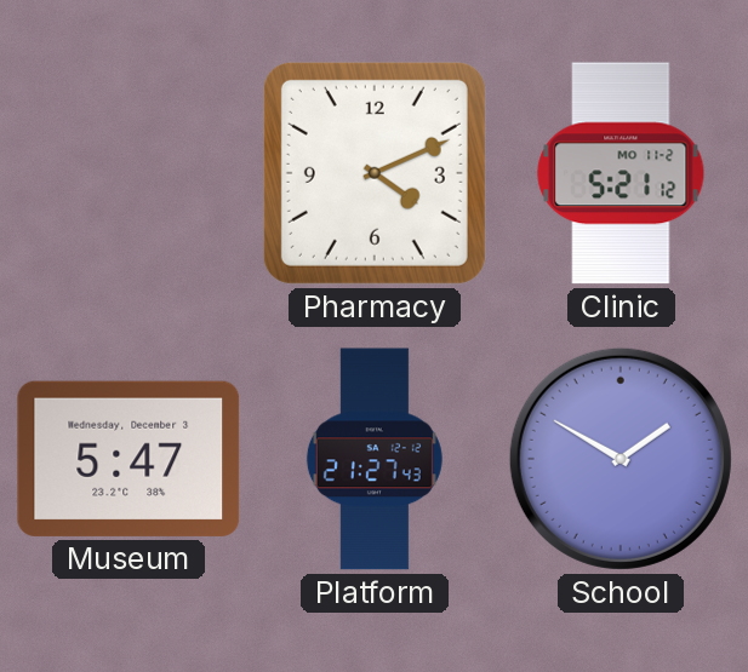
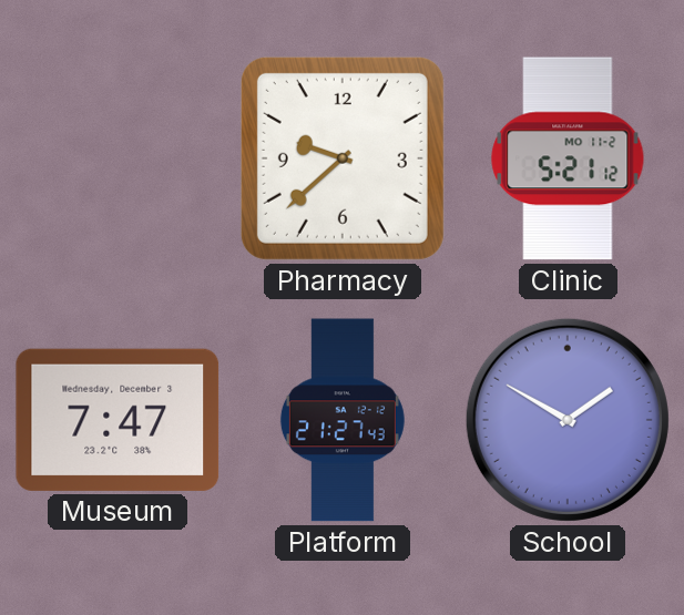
Pharmacy: 4:11 -> 9:38 (343, 158)
Museum: 5:47 -> 7:47 (118, 420)
